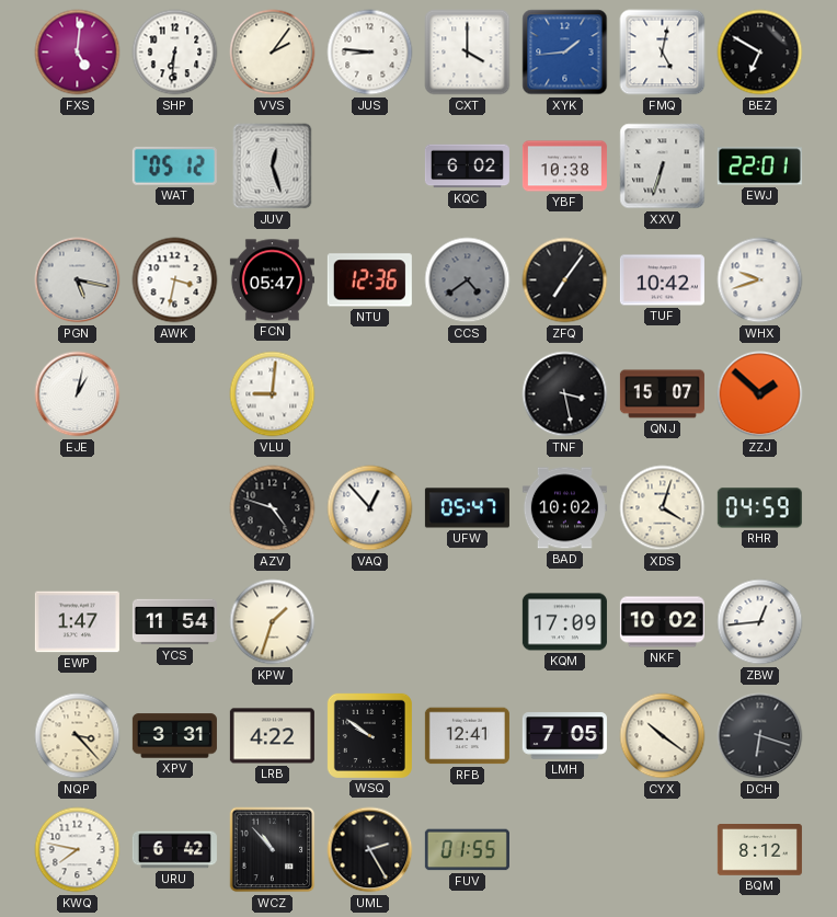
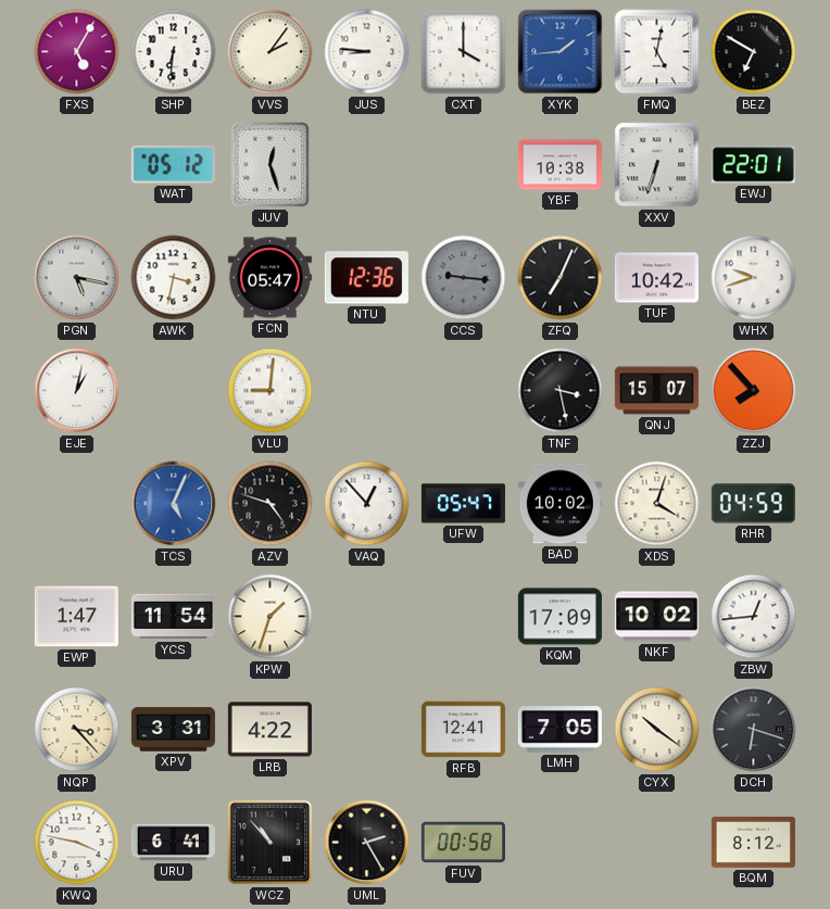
FXS: 5:01 -> 5:05 (77, 52)
KQC: 6:02 -> none (467, 167)
CCS: 4:39 -> 9:16 (464, 278)
ZFQ: 7:06 -> 7:04 (561, 278)
ZZJ: 1:52 -> 7:53 (754, 391)
TCS: none -> 5:04 (174, 504)
WSQ: 9:51 -> none (369, 735)
KWQ: 7:47 -> 3:47 (77, 843)
URU: 6:42 -> 6:41 (173, 843)
FUV: 01:55 -> 00:58 (463, 843)
